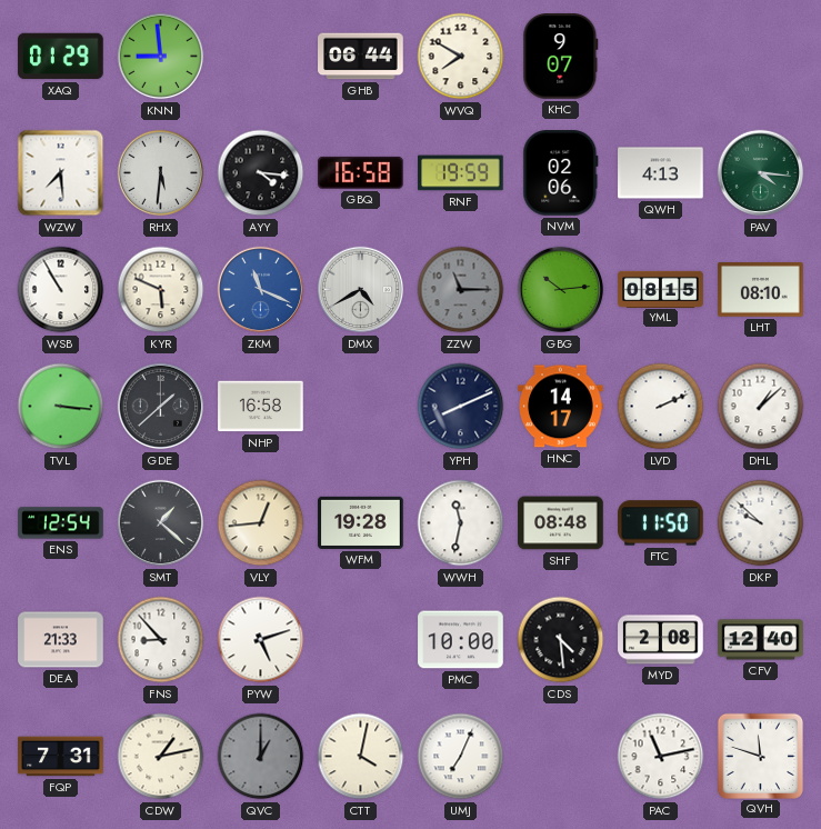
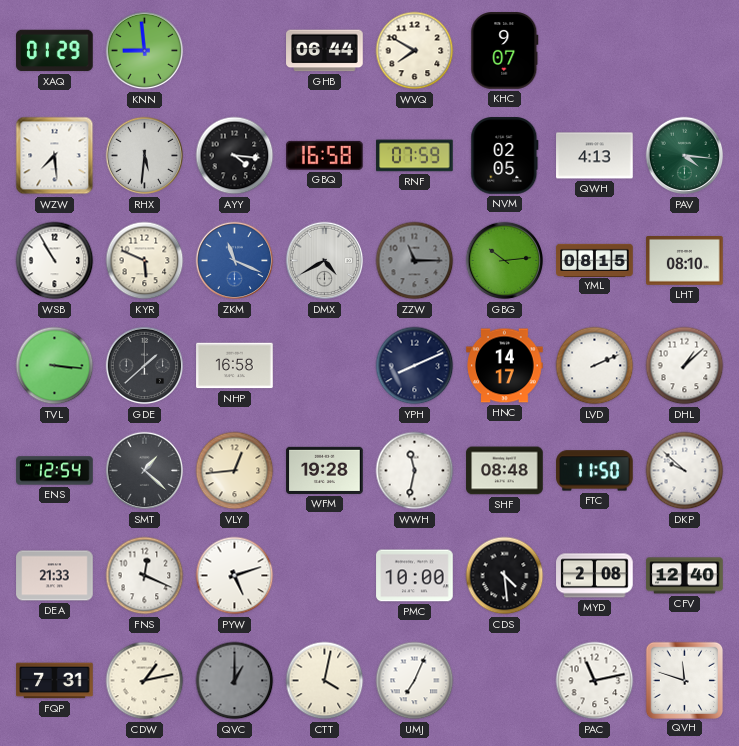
RNF: 19:59 -> 07:59 (415, 156)
NVM: 02:06 -> 02:05 (505, 156)
FNS: 8:53 -> 12:19 (145, 576)
